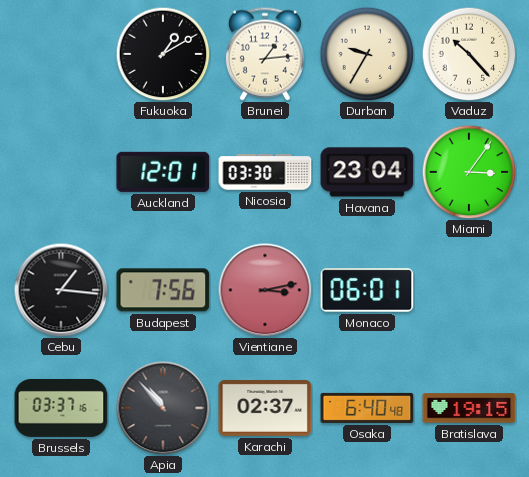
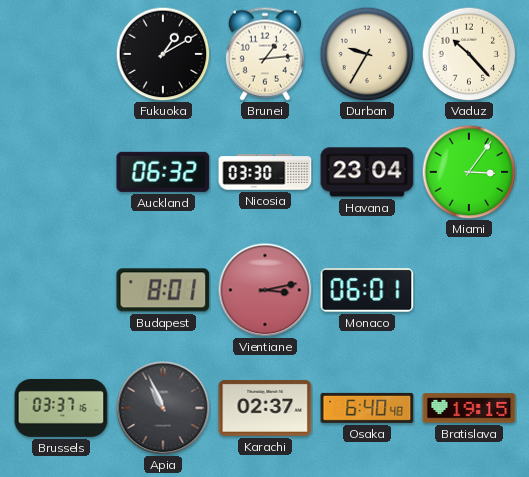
Auckland: 12:01 -> 06:32 (163, 172)
Cebu: 1:16 -> none (61, 290)
Budapest: 7:56 -> 8:01 (163, 290)
Apia: 10:53 -> 10:56 (163, 408)
